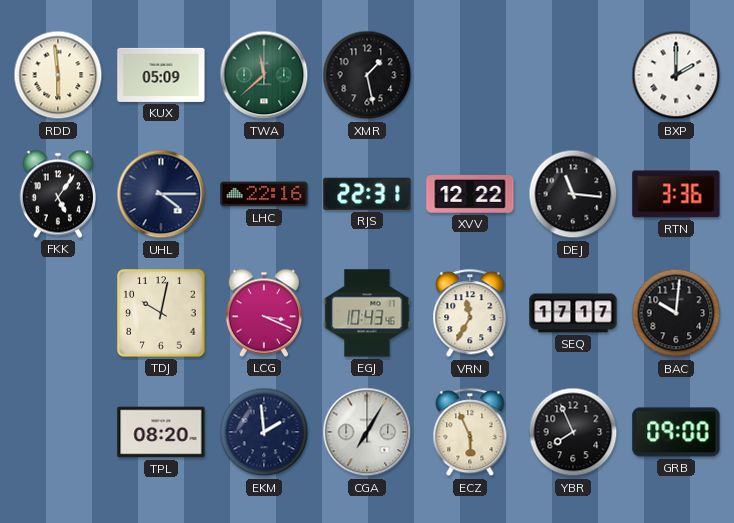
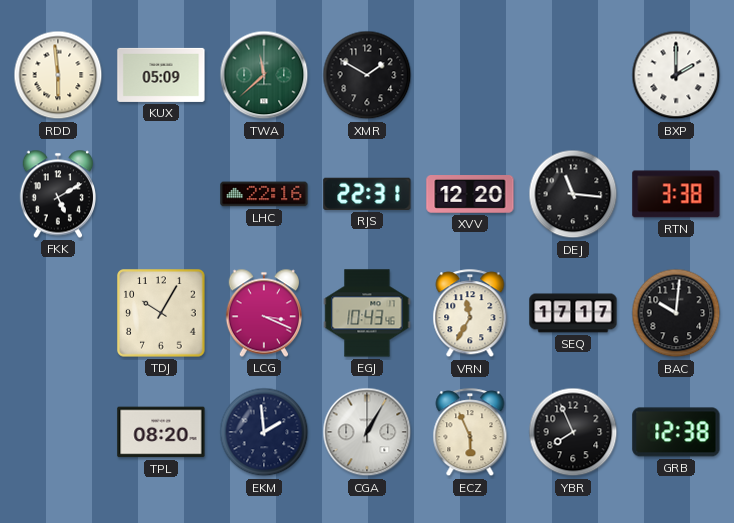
XMR: 1:28 -> 1:50 (367, 75)
FKK: 5:06 -> 5:10 (57, 194)
UHL: 4:15 -> none (161, 194)
XVV: 12:22 -> 12:20 (470, 195)
RTN: 3:36 -> 3:38 (676, 194)
TDJ: 10:02 -> 10:05 (161, 313)
CGA: 7:05 -> 1:05 (367, 432)
GRB: 09:00 -> 12:38 (676, 432)
